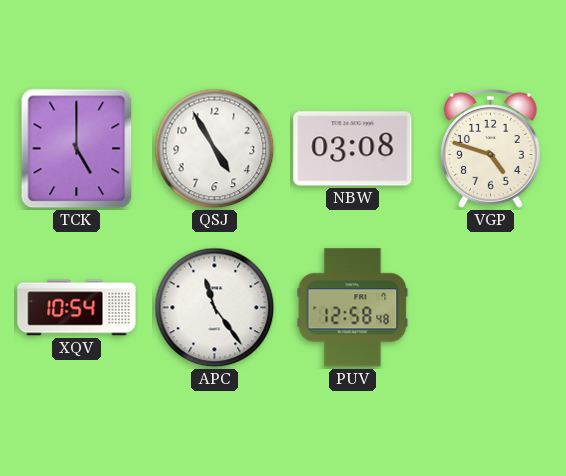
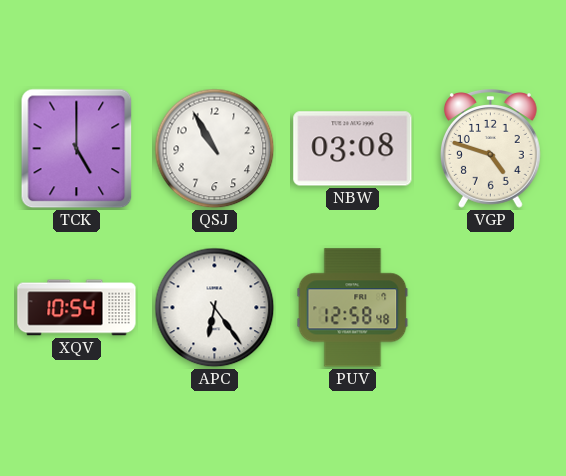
QSJ: 4:55 -> 10:55 (215, 149)
APC: 11:24 -> 6:24 (215, 308)
